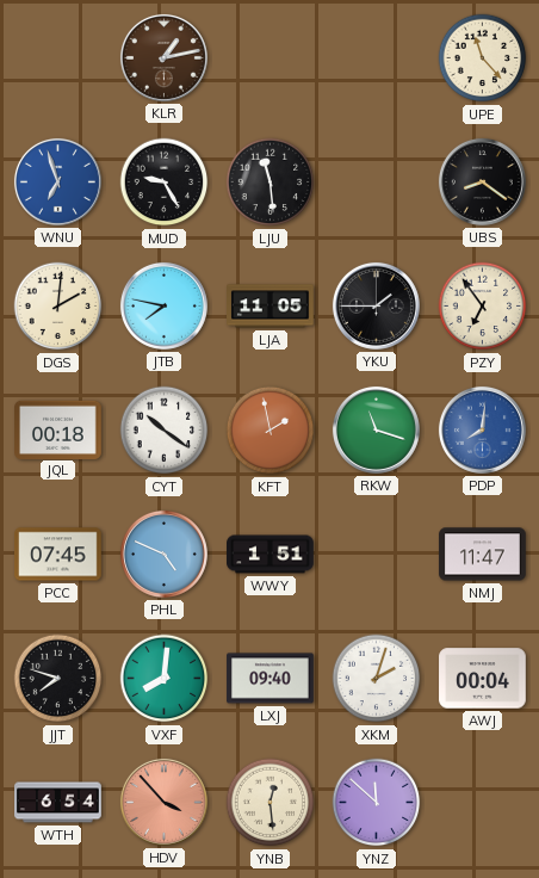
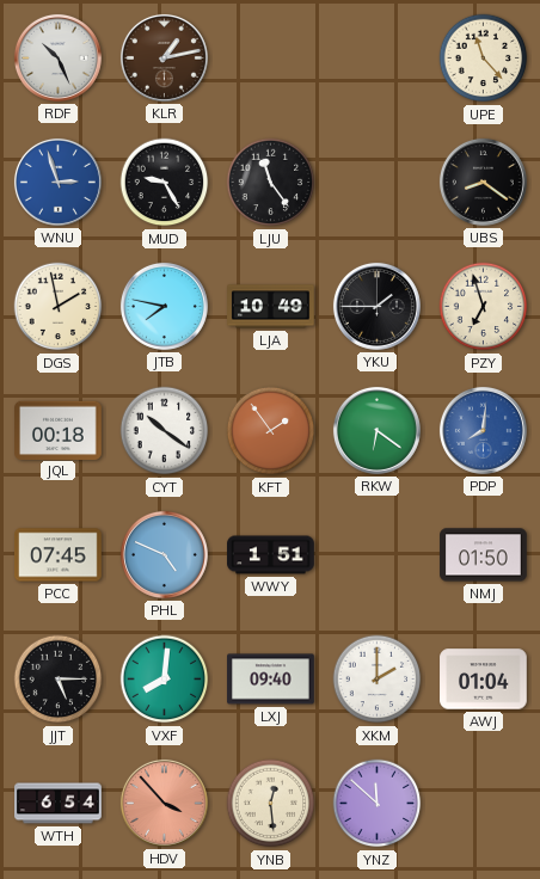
RDF: none -> 10:26 (57, 57)
WNU: 6:57 -> 2:57 (57, 182)
LJU: 11:29 -> 11:24 (271, 183)
DGS: 2:01 -> 1:58 (59, 307)
LJA: 11:05 -> 10:49 (271, 307)
PZY: 6:54 -> 6:57 (484, 307)
KFT: 1:58 -> 1:54 (271, 431)
RKW: 11:18 -> 6:21 (376, 430)
NMJ: 11:47 -> 01:50 (484, 555)
JJT: 7:48 -> 5:15 (59, 680)
XKM: 2:03 -> 2:00 (378, 680)
AWJ: 00:04 -> 01:04 (484, 680)
